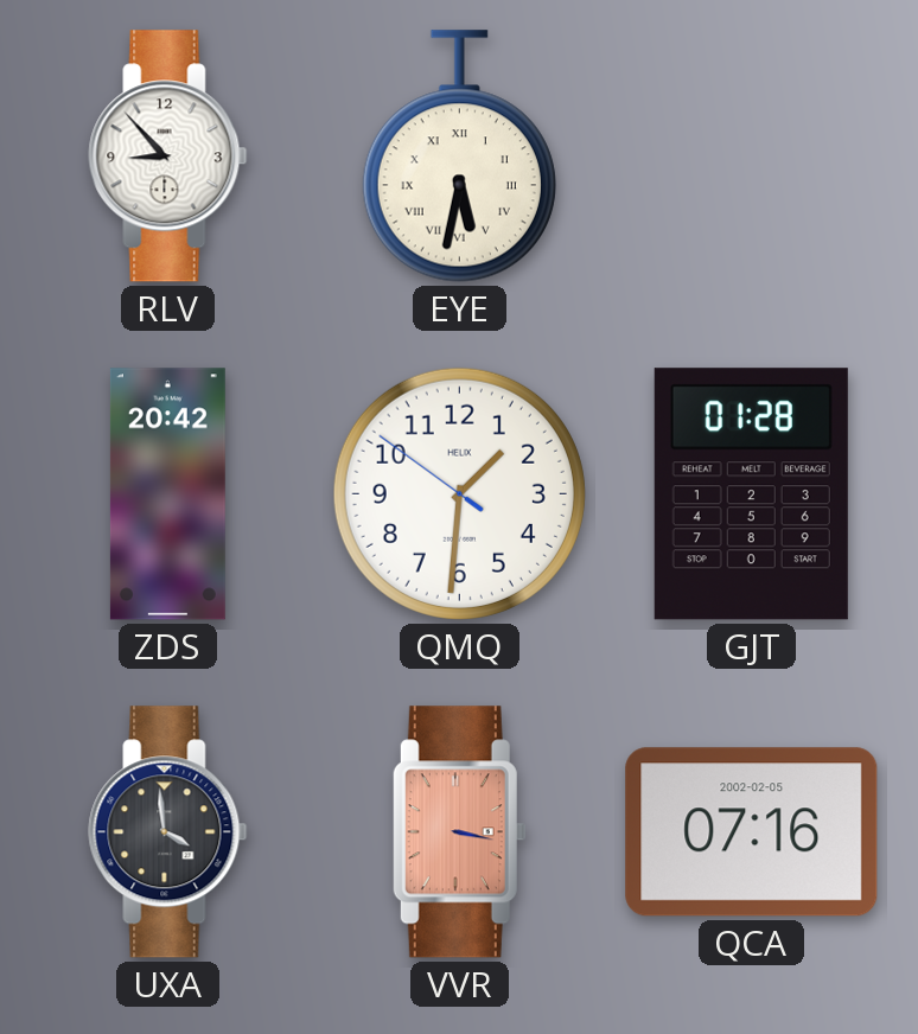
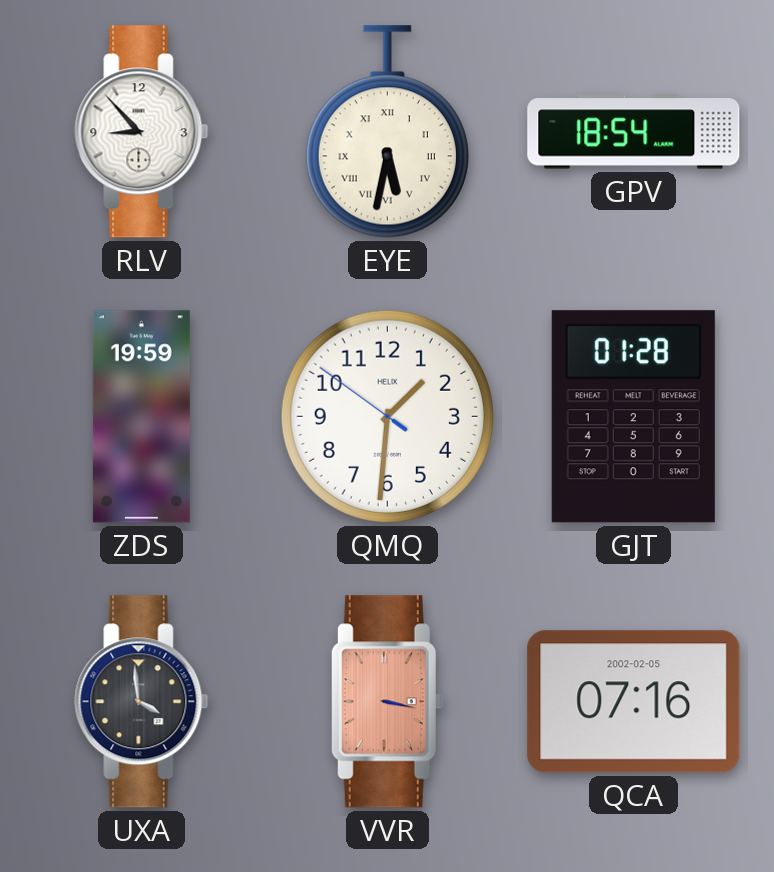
GPV: none -> 18:54 (634, 132)
ZDS: 20:42 -> 19:59 (141, 417)
